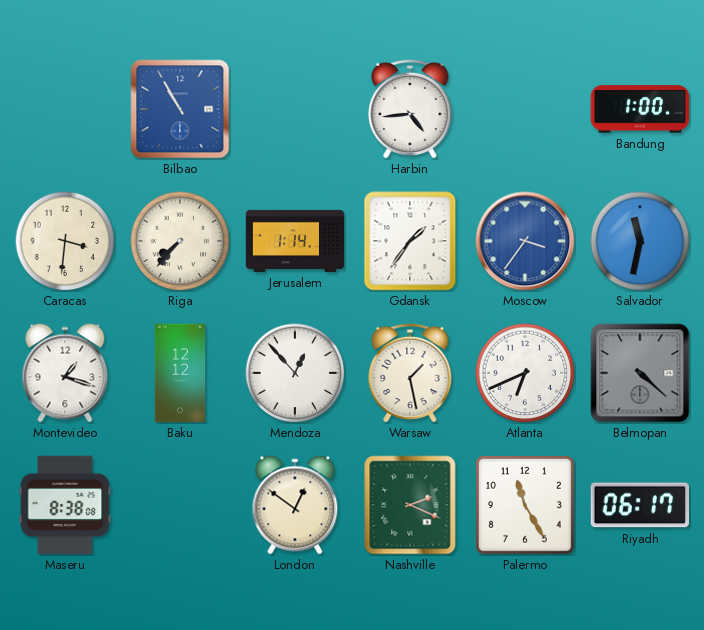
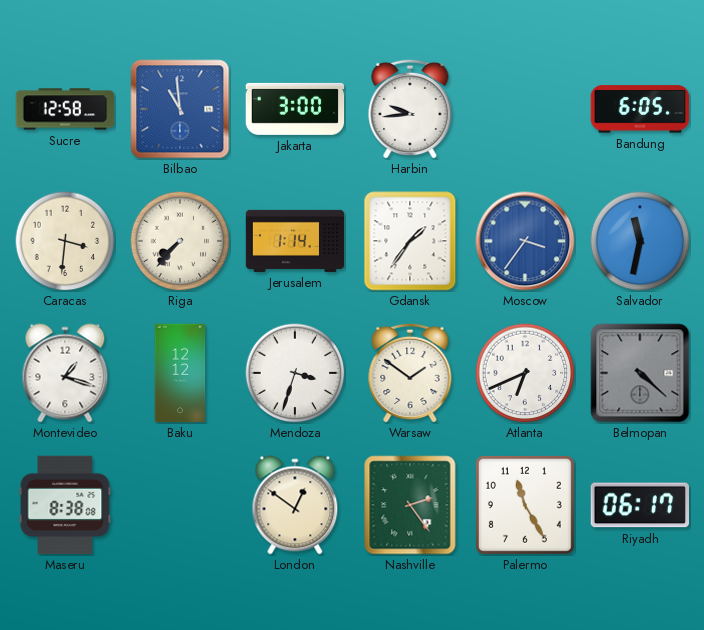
Sucre: none -> 12:58 (65, 109)
Bilbao: 10:55 -> 10:59 (180, 109)
Jakarta: none -> 3:00 (295, 109)
Harbin: 4:44 -> 9:44 (410, 108)
Bandung: 1:00 -> 6:05 (640, 109)
Mendoza: 12:53 -> 3:33 (295, 373)
Warsaw: 1:28 -> 1:51 (410, 372)
Nashville: 2:19 -> 2:24 (410, 505)
